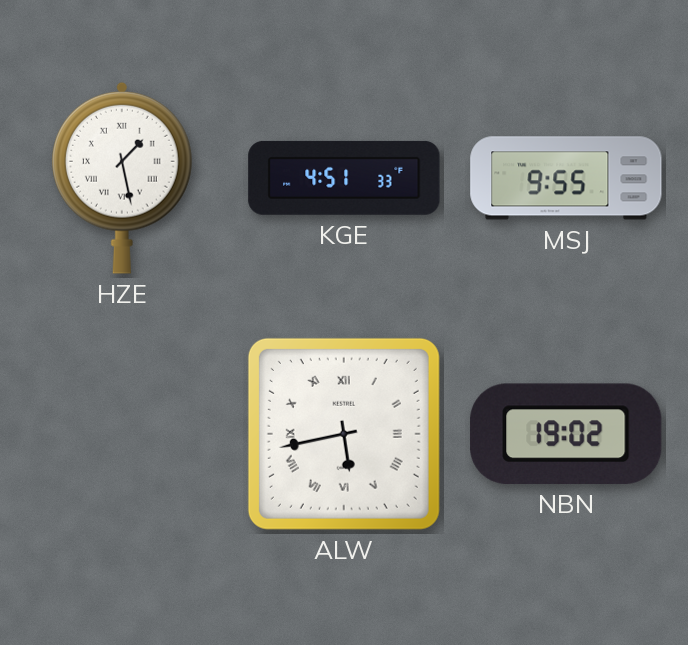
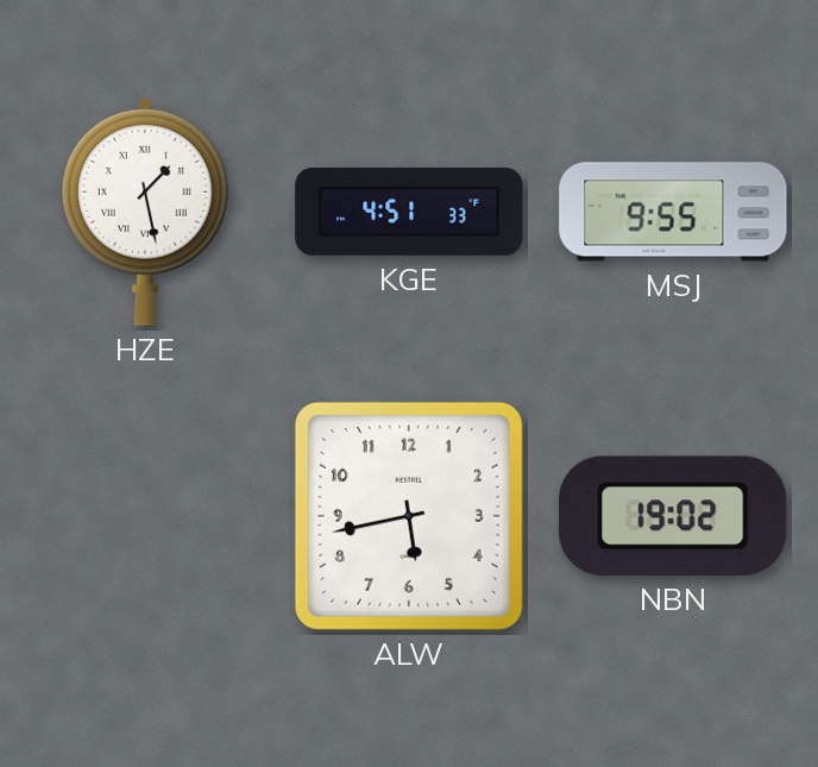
ALW numerals: Roman -> Arabic (409, 516)
